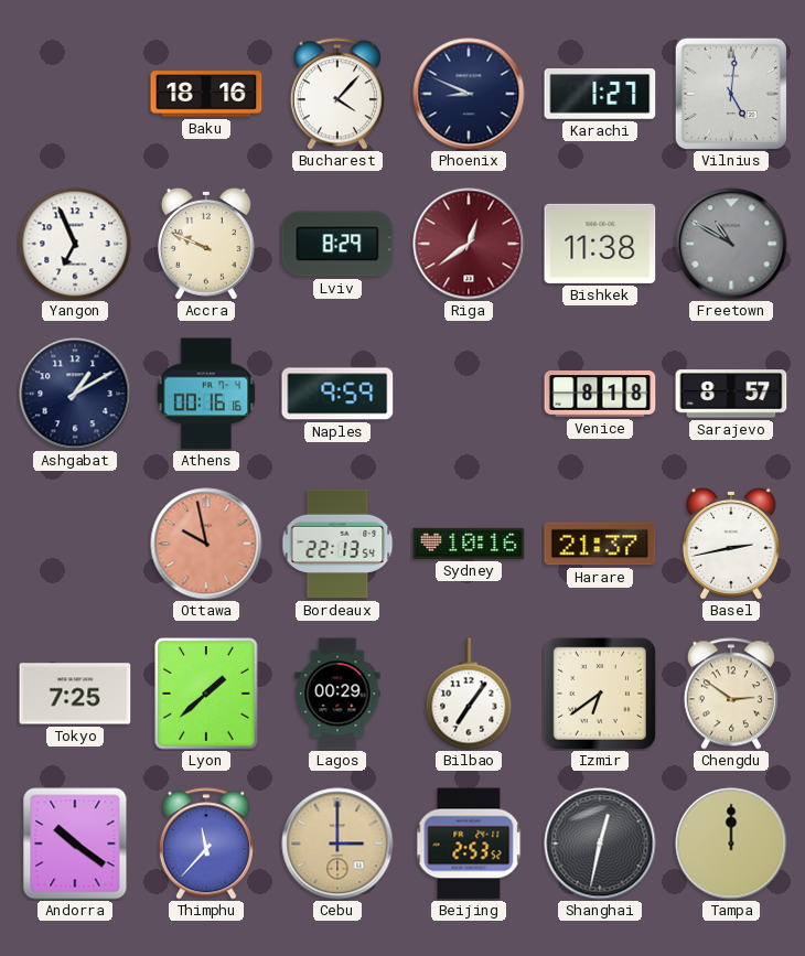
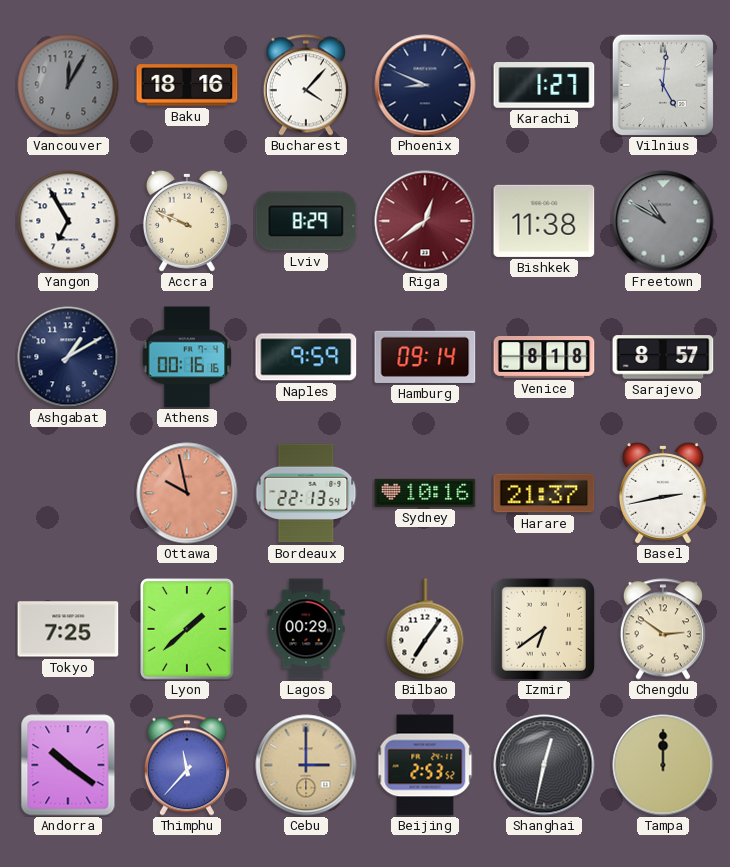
Vancouver: none -> 12:05 (68, 85)
Yangon: 6:56 -> 6:55 (68, 221)
Hamburg: none -> 09:14 (425, 357)
